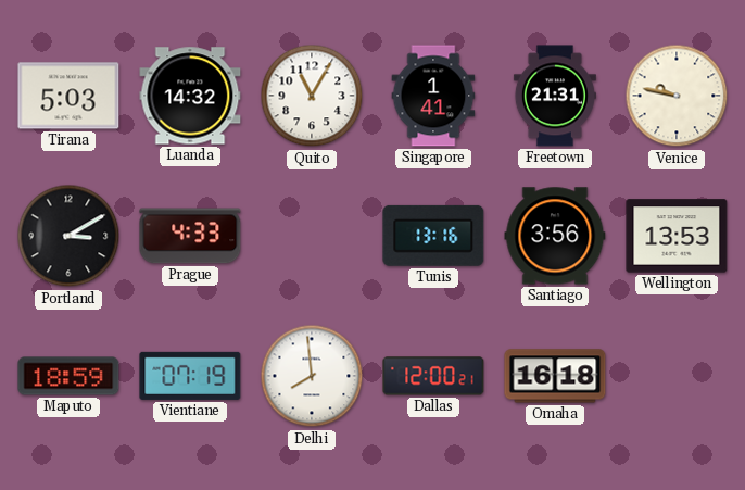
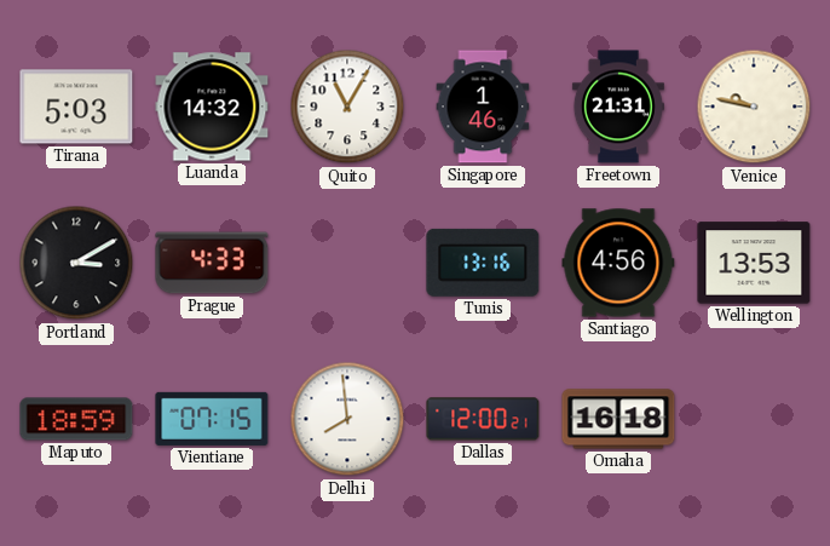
Singapore: 1:41 -> 1:46 (483, 107)
Santiago: 3:56 -> 4:56 (618, 263)
Vientiane: 07:19 -> 07:15 (212, 419)
